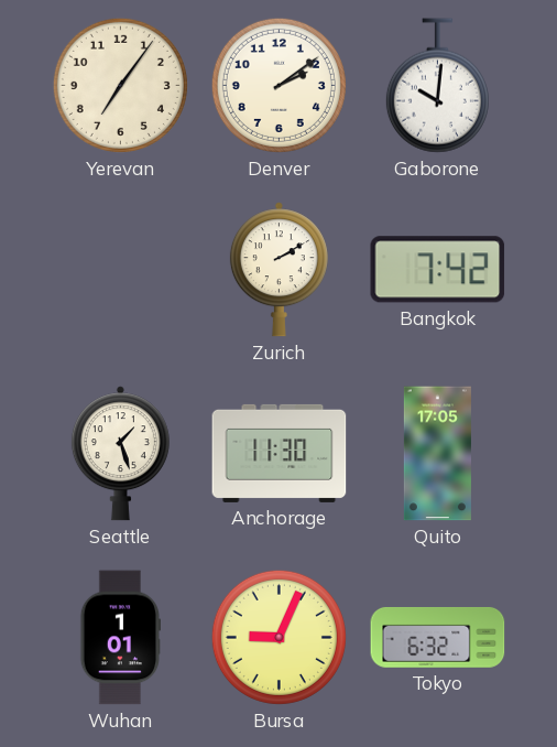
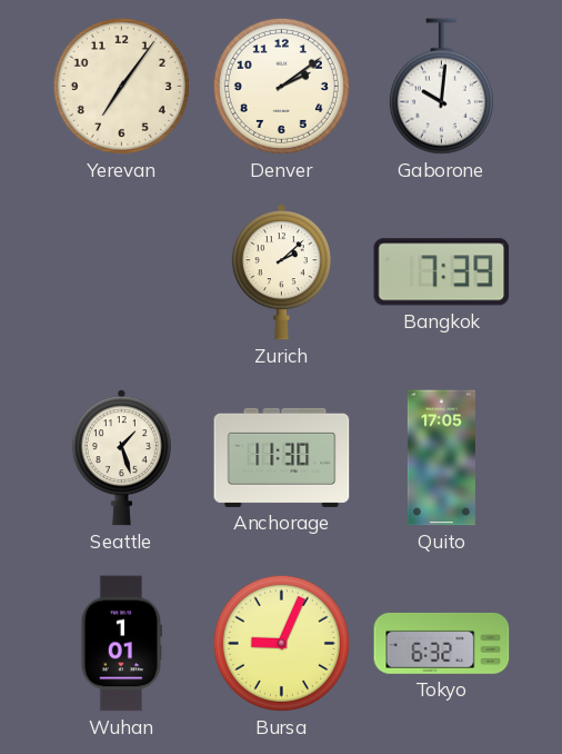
Zurich: 2:10 -> 2:08 (281, 272)
Bangkok: 7:42 -> 7:39 (442, 272)
